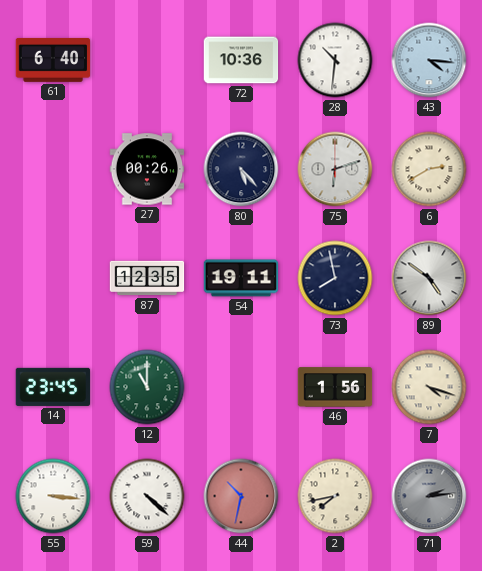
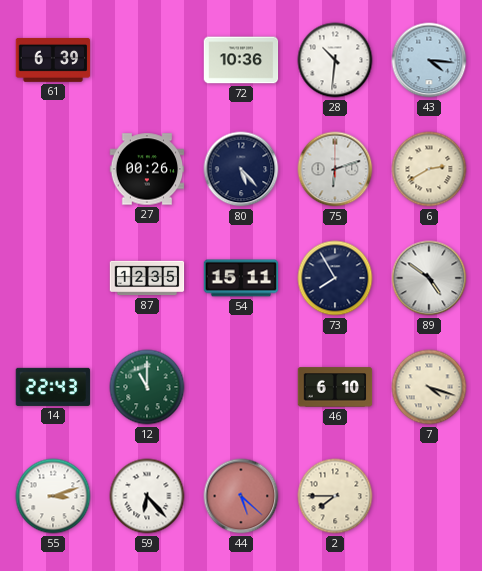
61: 6:40 -> 6:39 (53, 60)
54: 19:11 -> 15:11 (241, 278)
73: 7:58 -> 7:55 (335, 278)
14: 23:45 -> 22:43 (53, 387)
46: 1:56 -> 6:10 (335, 387)
55: 3:16 -> 3:12 (53, 496)
59: 4:22 -> 6:23 (147, 496)
44: 10:32 -> 5:22 (241, 496)
2: 7:43 -> 7:45 (335, 496)
71: 2:14 -> none (429, 496)
